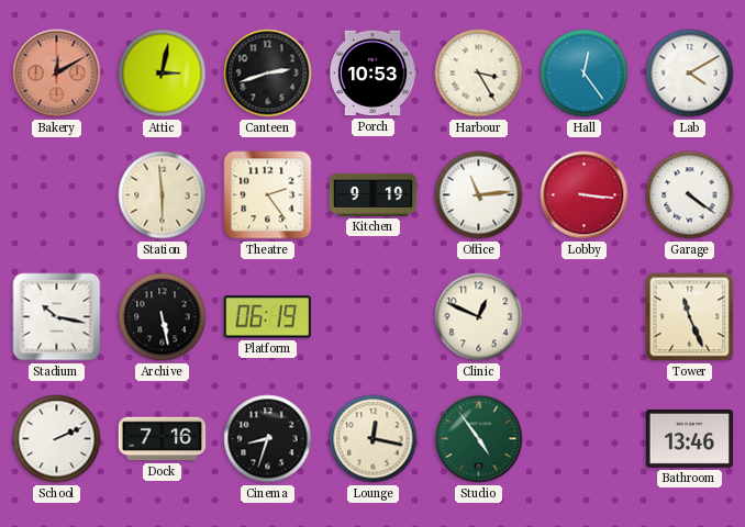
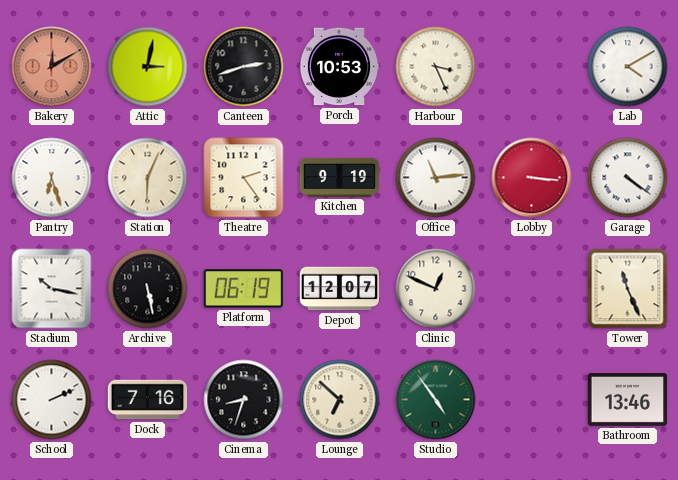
Harbour: 3:25 -> 3:26 (436, 67)
Hall: 12:24 -> none (585, 74)
Pantry: none -> 6:27 (52, 178)
Station: 5:59 -> 6:04 (148, 178)
Depot: none -> 12:07 (340, 289)
Lounge: 12:17 -> 6:52 (340, 400)
